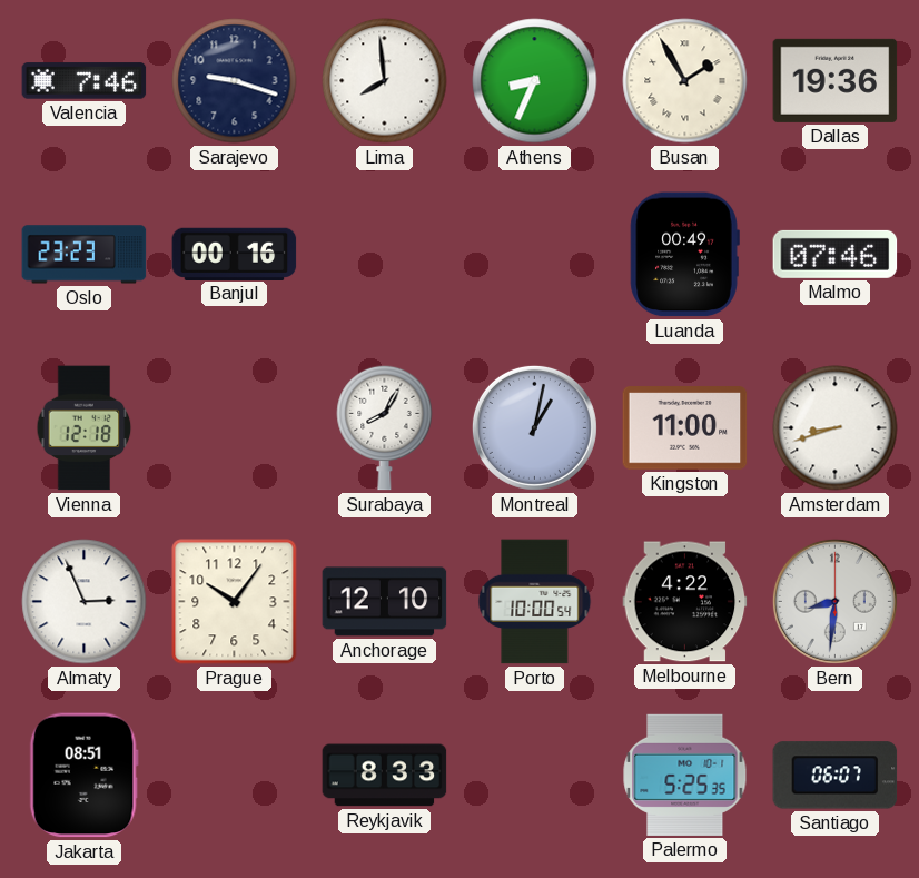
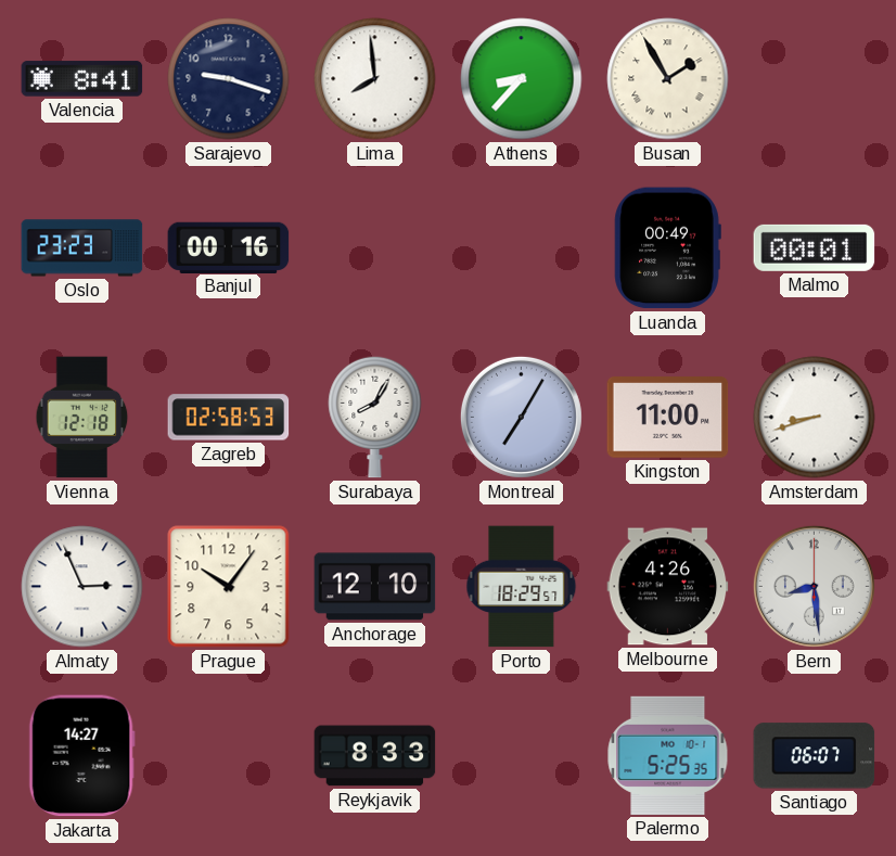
Valencia: 7:46 -> 8:41 (82, 79)
Athens: 8:34 -> 8:37 (522, 79)
Dallas: 19:36 -> none (836, 80)
Malmo: 07:46 -> 00:01 (815, 247)
Zagreb: none -> 02:58 (229, 418)
Montreal: 1:02 -> 7:05 (521, 417)
Porto: 10:00 -> 18:29 (522, 587)
Melbourne: 4:22 -> 4:26 (668, 587)
Bern: 8:31 -> 8:29 (814, 586)
Jakarta: 08:51 -> 14:27 (81, 756)
